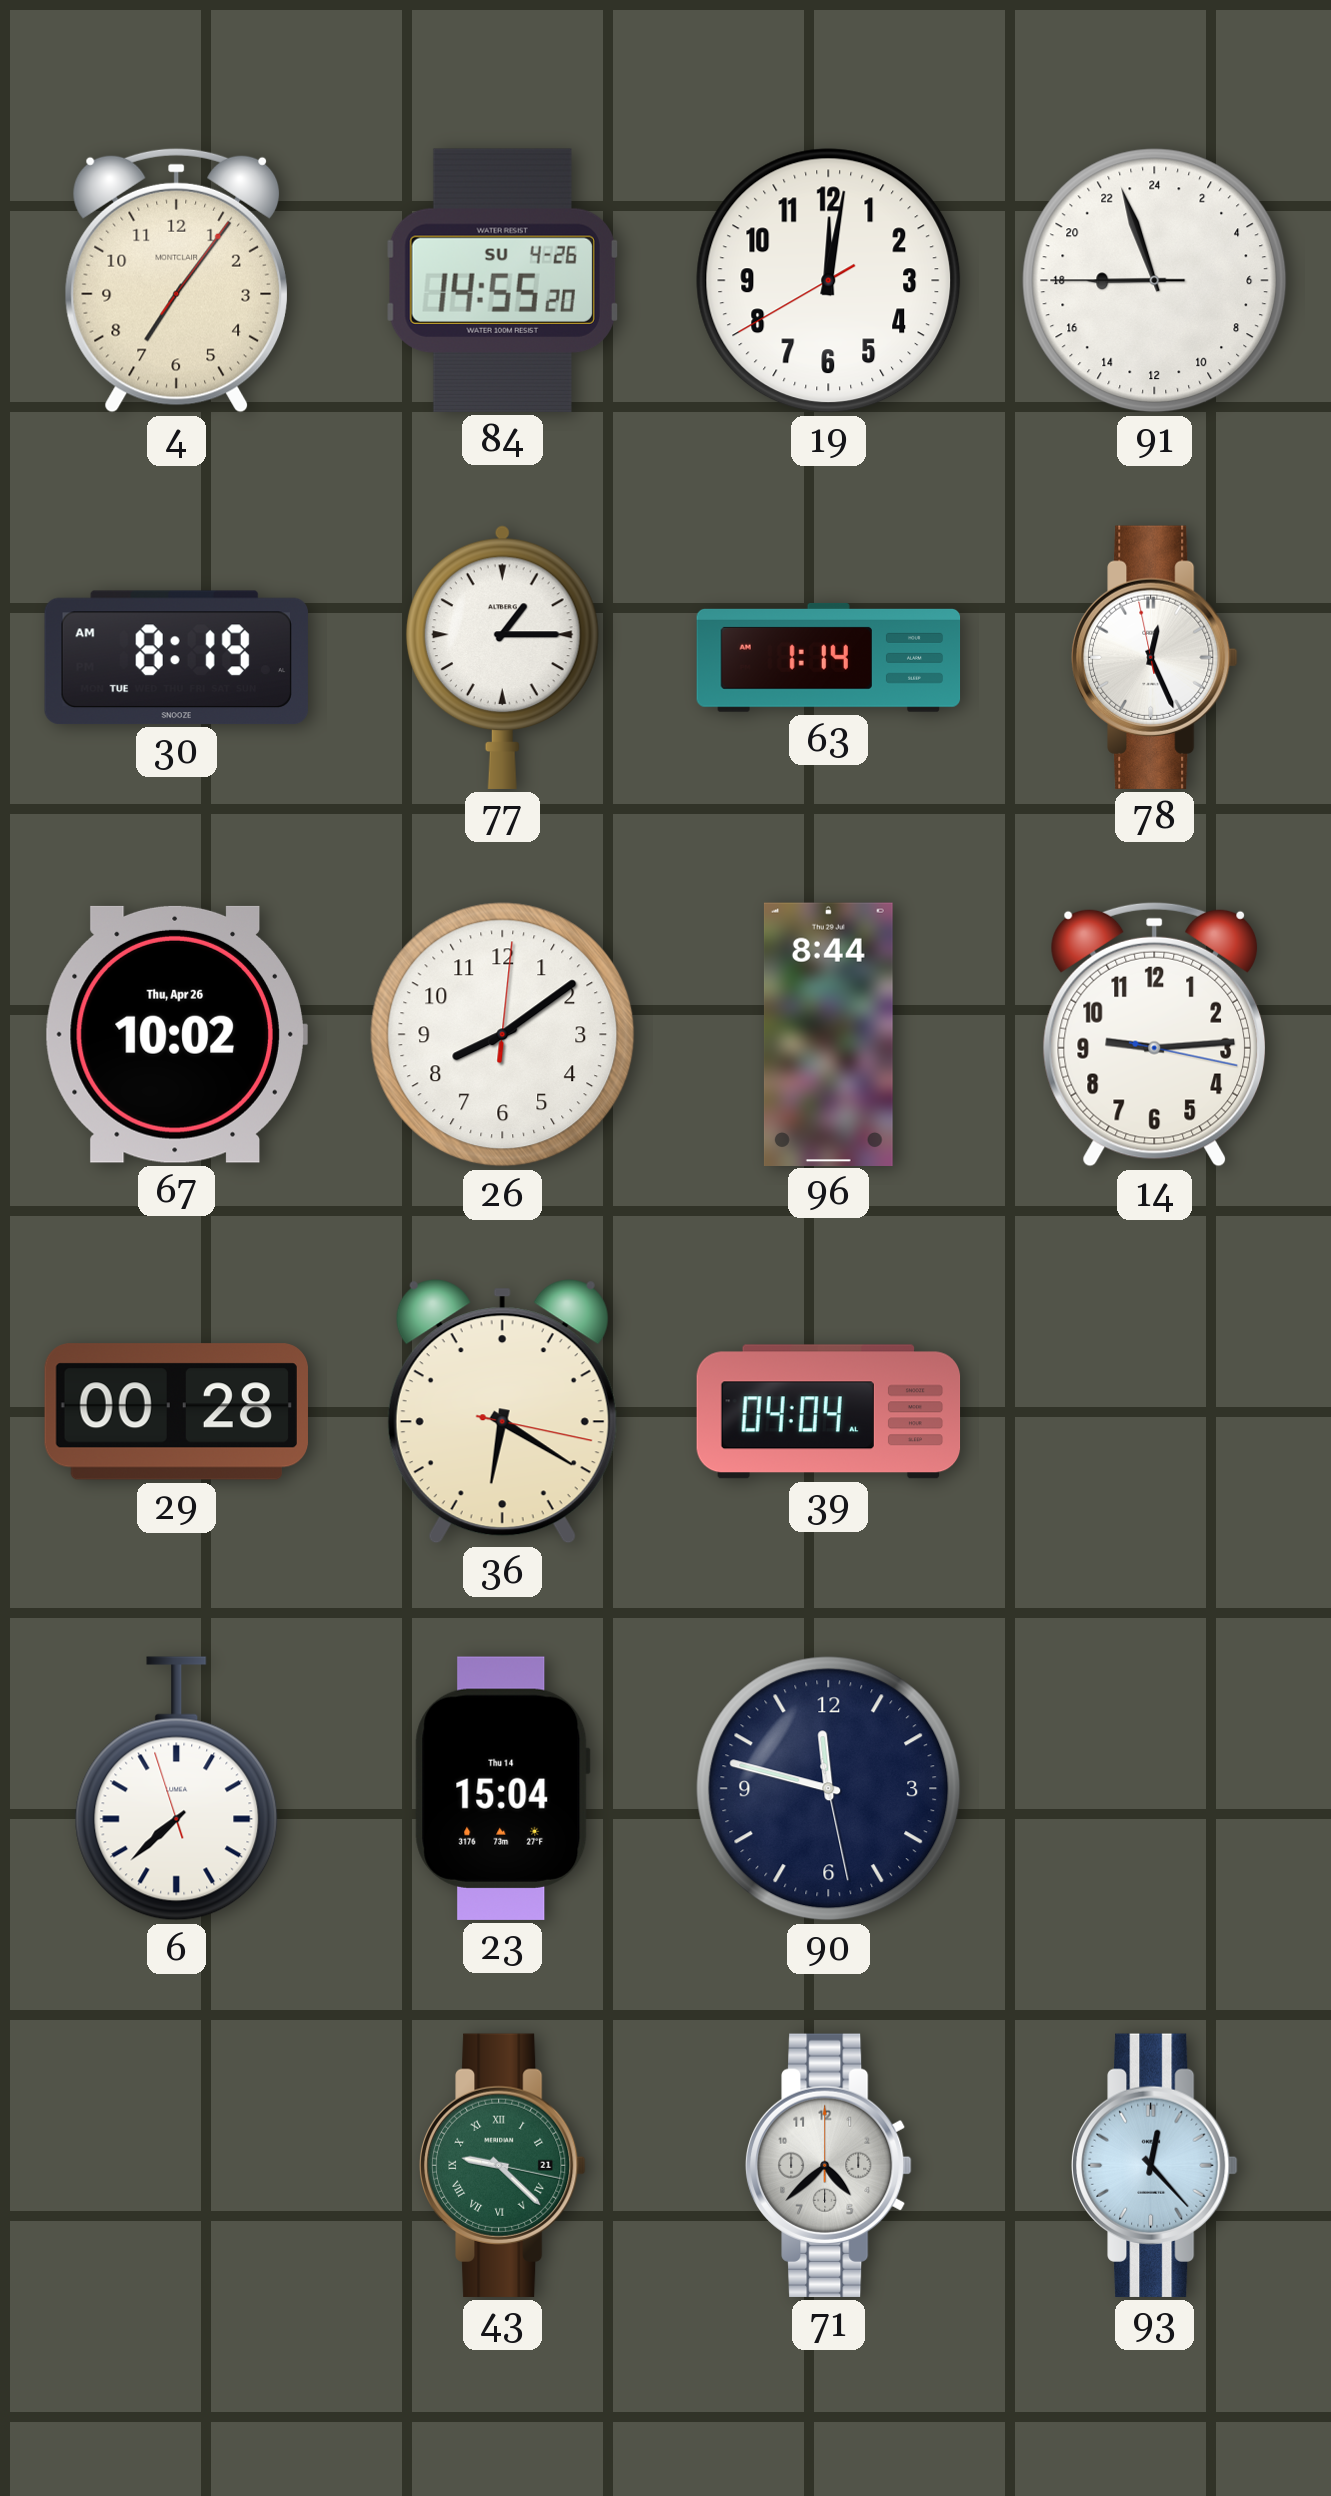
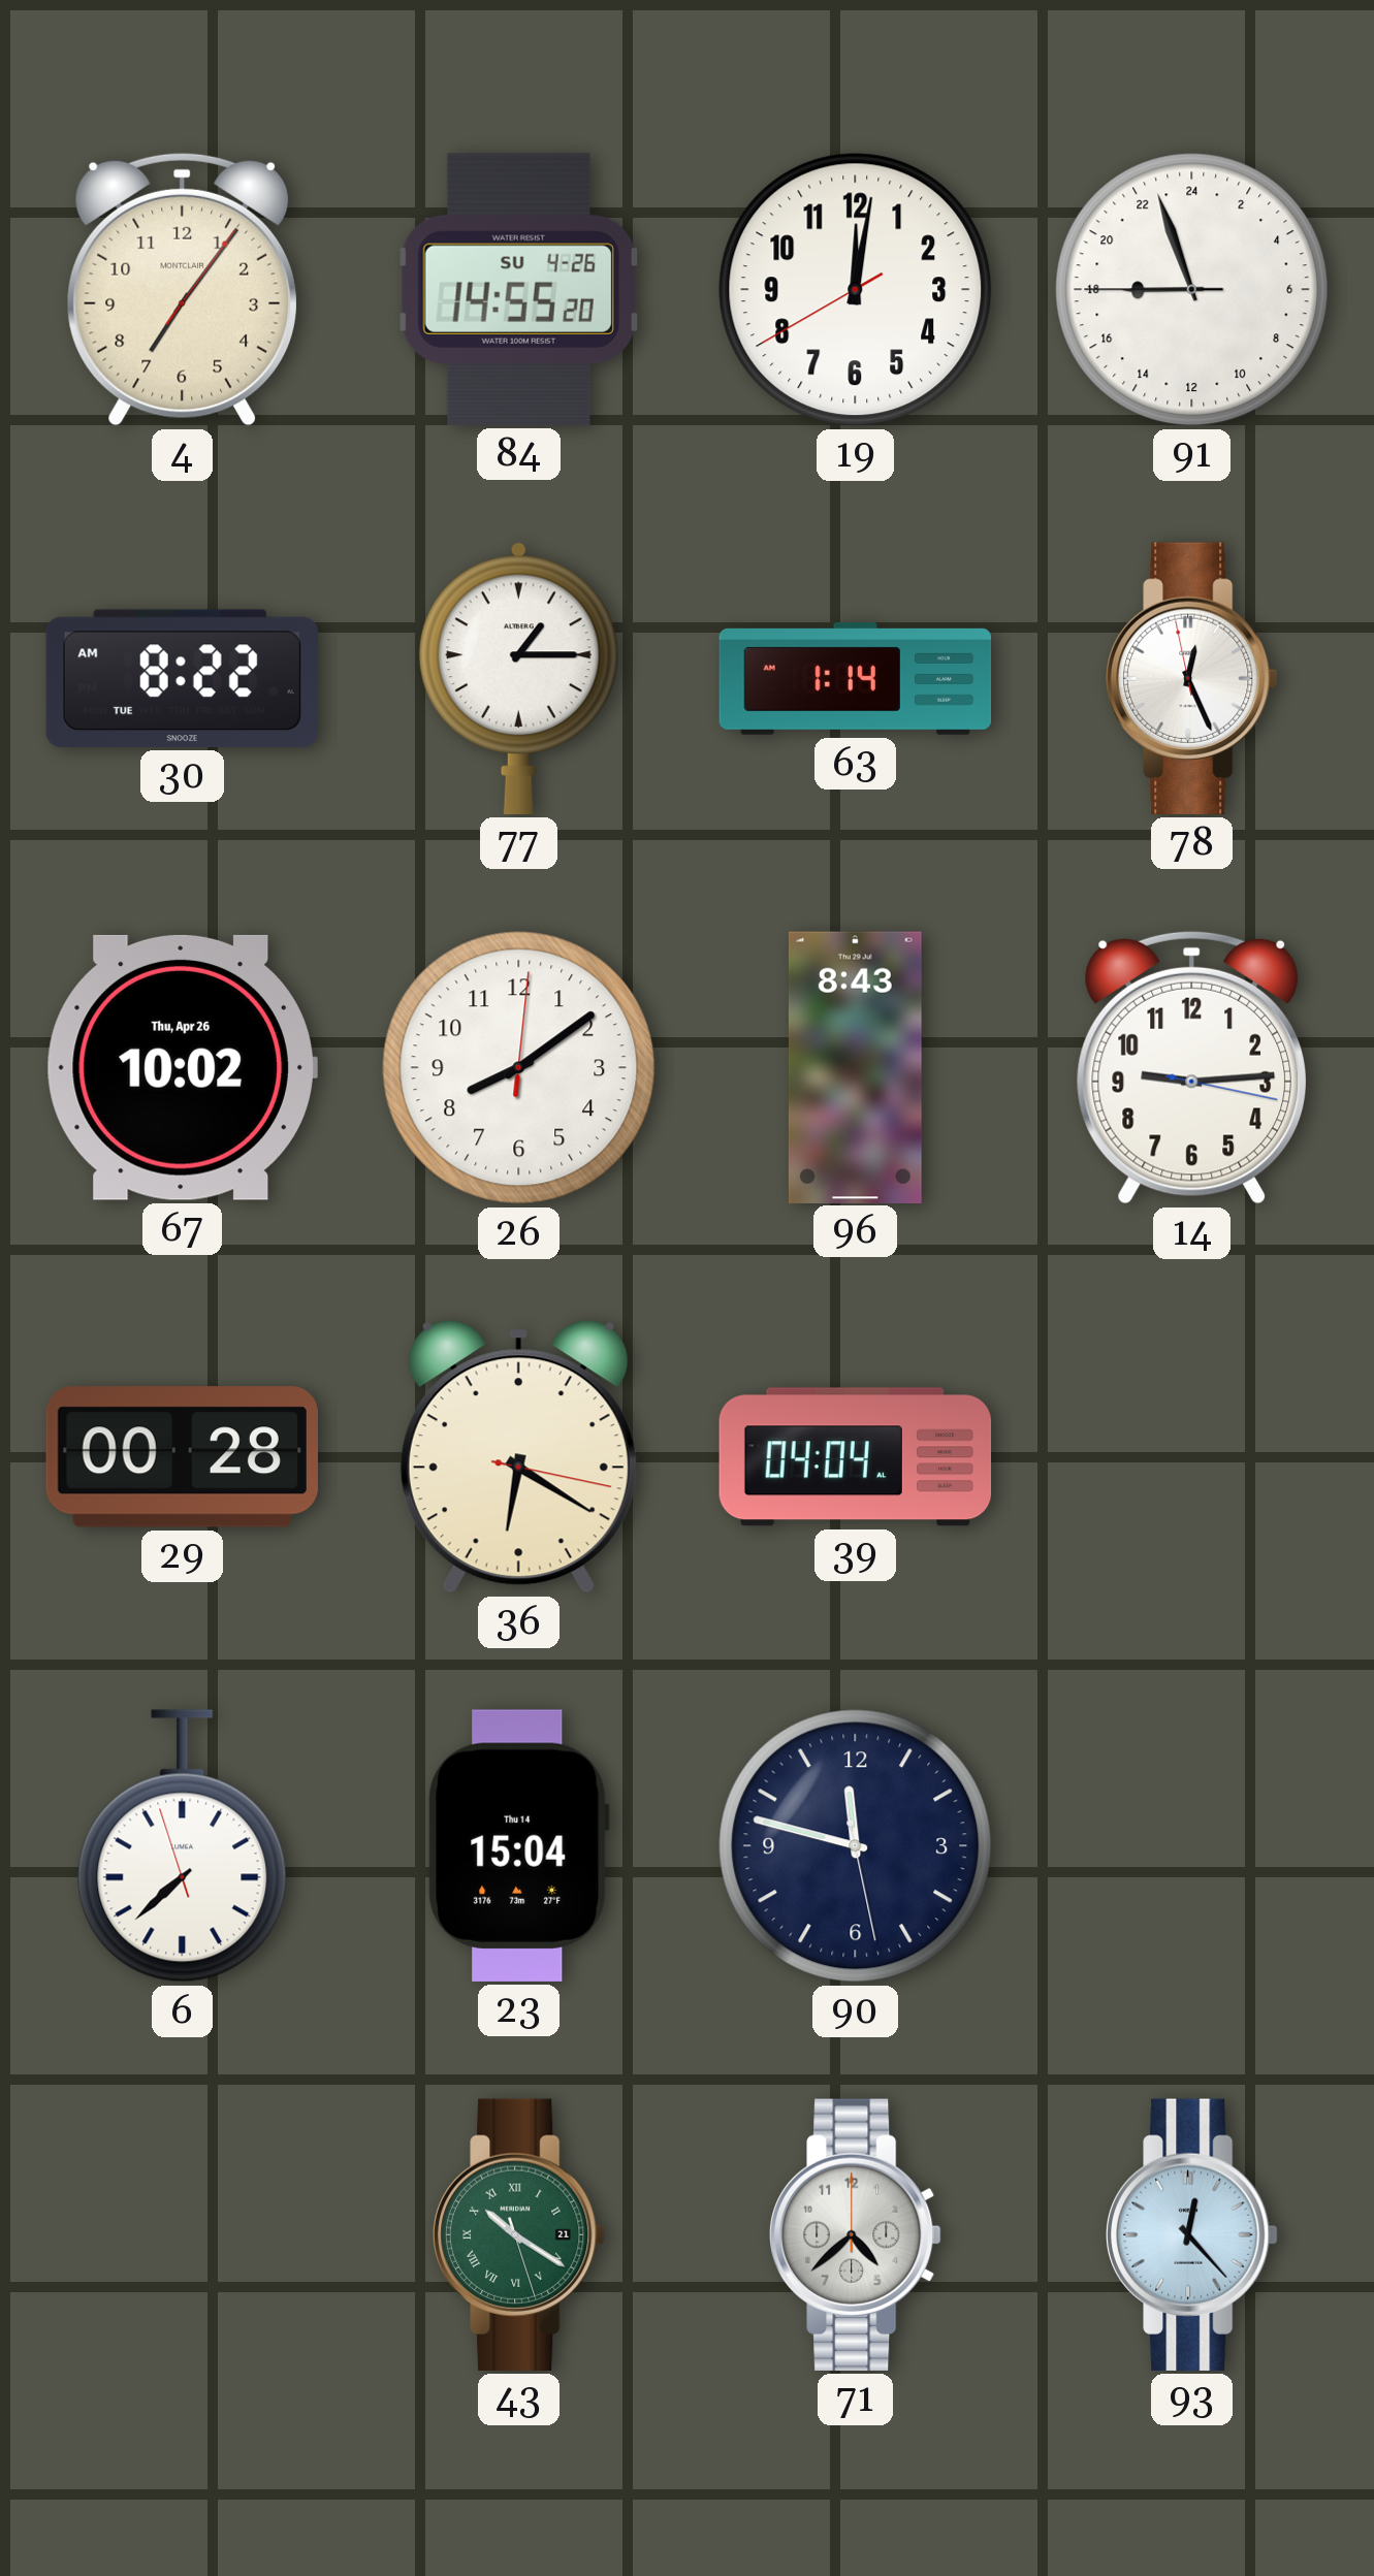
30: 8:19 -> 8:22 (182, 678)
96: 8:44 -> 8:43 (855, 1067)
43: 9:22 -> 10:20 (519, 2234)
